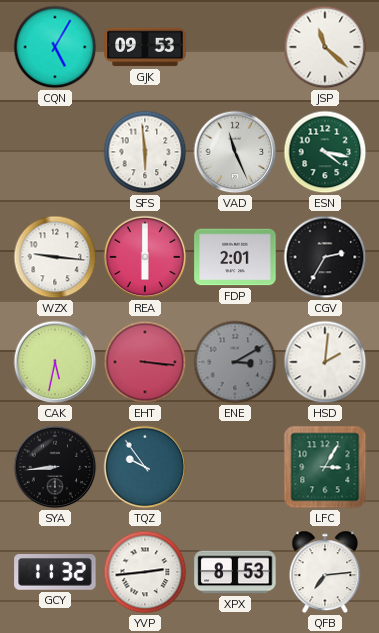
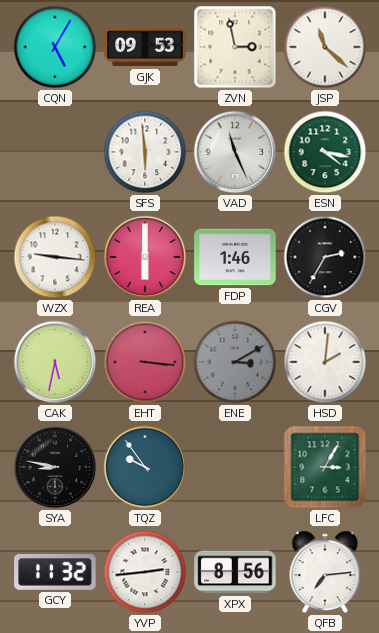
ZVN: none -> 2:58 (235, 47)
FDP: 2:01 -> 1:46 (235, 257)
SYA: 8:44 -> 8:47 (55, 467)
XPX: 8:53 -> 8:56 (235, 572)
